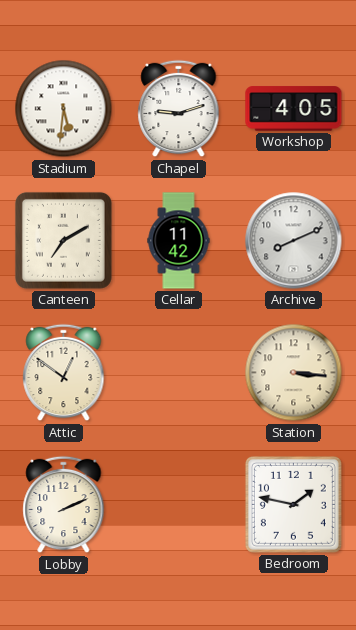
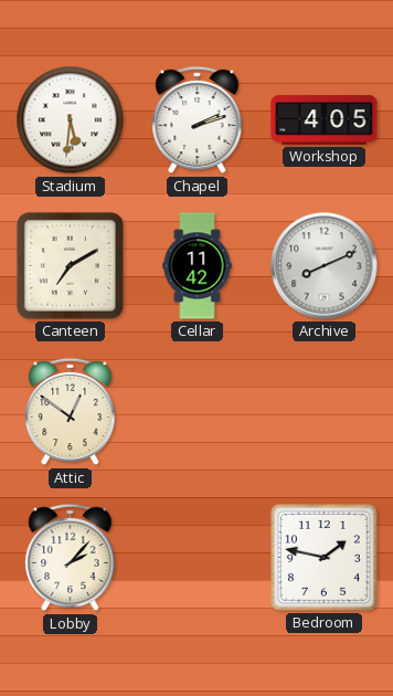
Chapel: 9:12 -> 2:12 (198, 120)
Station: 3:16 -> none (294, 373)
Lobby: 2:11 -> 2:07 (71, 558)
